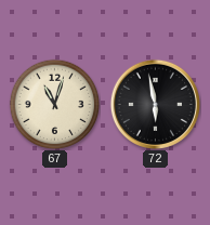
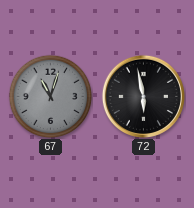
67 dial: cream -> grey (50, 96)
